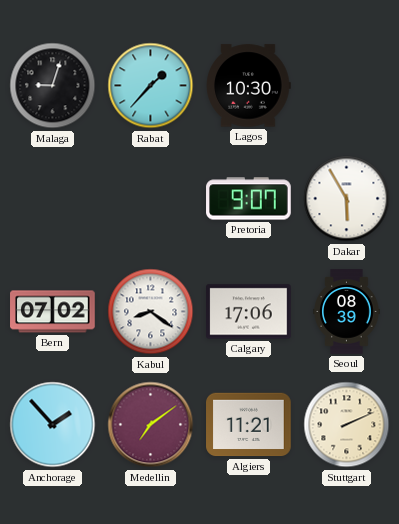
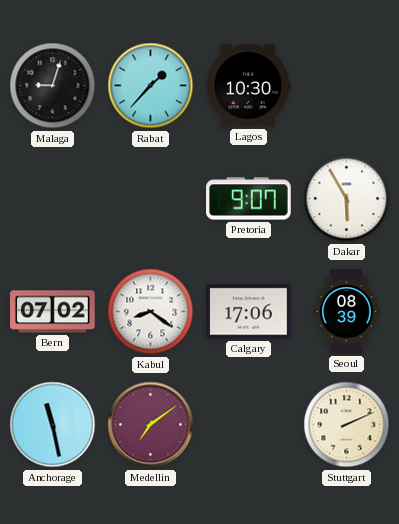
Anchorage: 1:53 -> 11:28 (53, 425)
Algiers: 11:21 -> none (249, 425)
